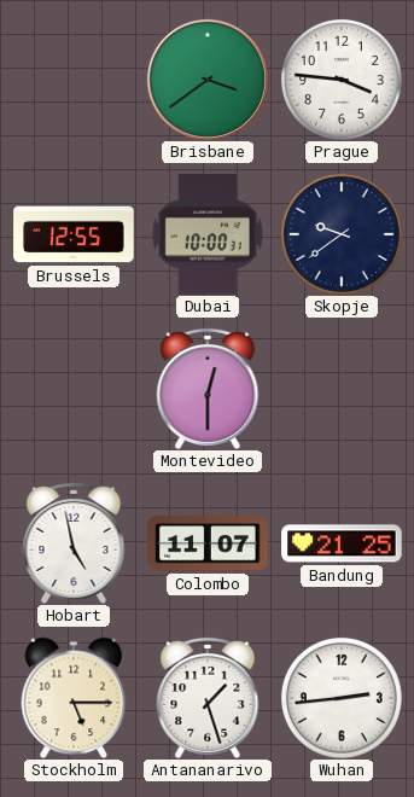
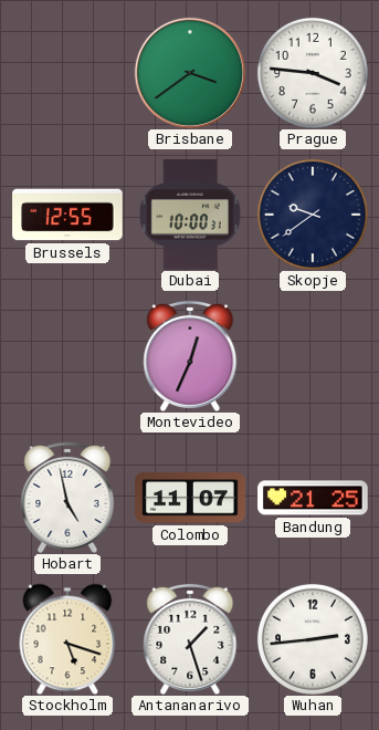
Montevideo: 12:30 -> 12:34 (190, 356)
Stockholm: 5:15 -> 5:18 (67, 639)
